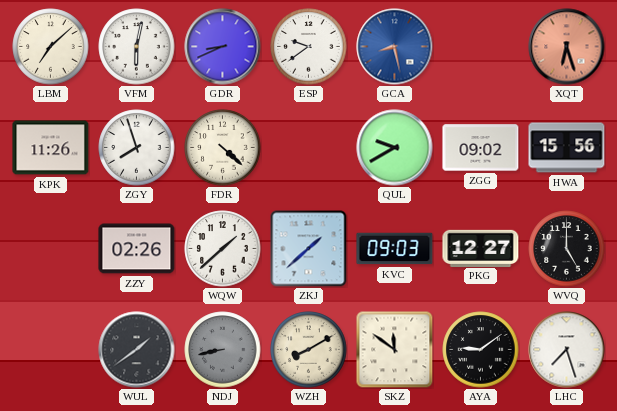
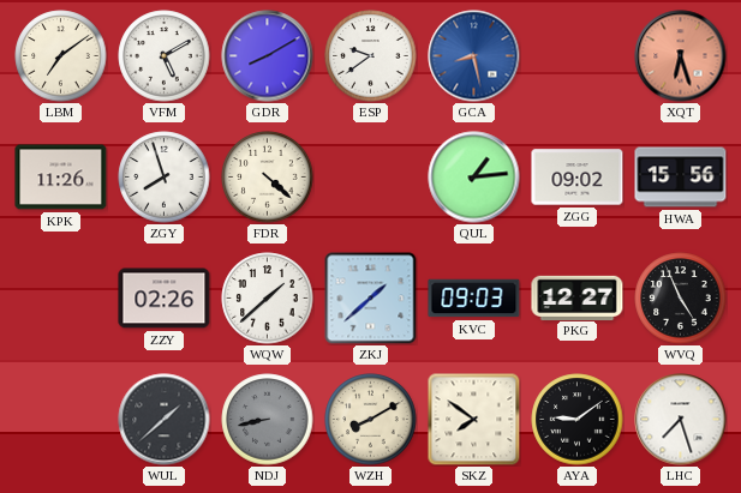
LBM: 7:08 -> 7:09 (61, 56)
VFM: 6:02 -> 5:10 (165, 56)
GDR: 8:41 -> 8:10 (268, 56)
QUL: 9:40 -> 1:14 (474, 178)
WVQ: 5:00 -> 4:56 (681, 299)
WUL: 1:39 -> 1:38 (165, 420)
SKZ: 11:51 -> 7:51 (473, 419)
